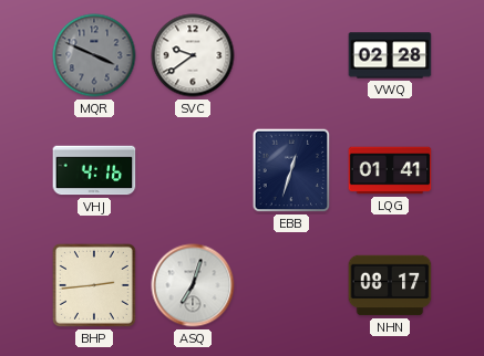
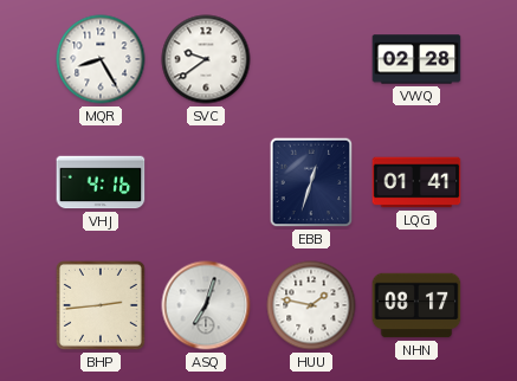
MQR: 3:49 -> 8:25 (101, 59)
MQR dial: grey -> white (101, 59)
HUU: none -> 1:47 (311, 305)
